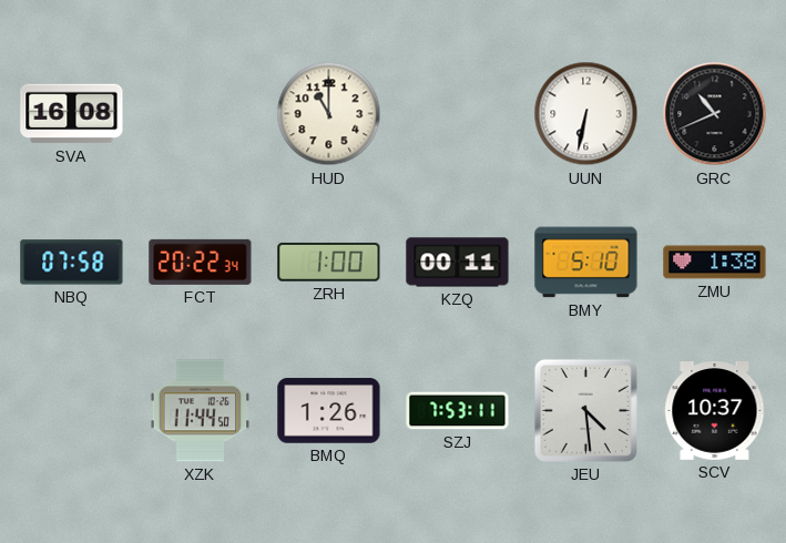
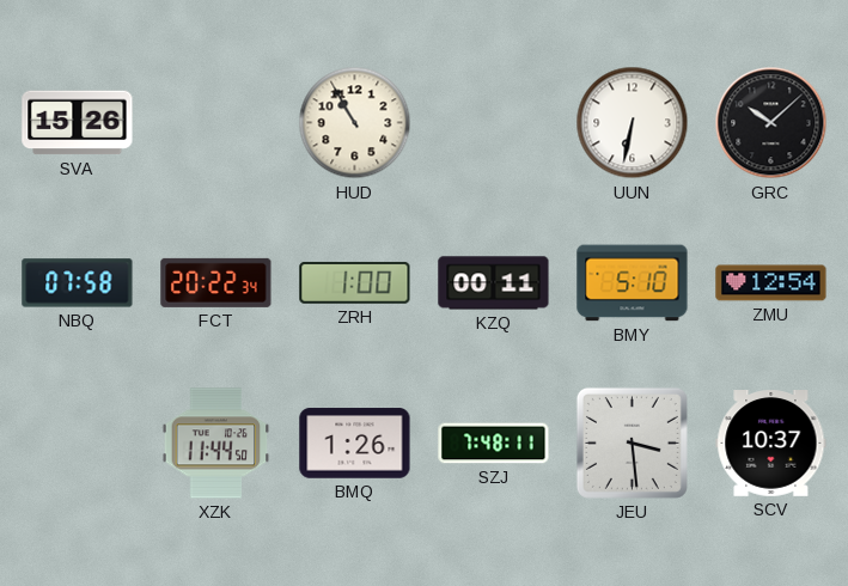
SVA: 16:08 -> 15:26 (78, 123)
HUD: 11:00 -> 10:55 (355, 123)
GRC: 10:41 -> 10:08 (771, 123)
ZMU: 1:38 -> 12:54 (771, 283)
SZJ: 7:53 -> 7:48 (494, 444)
JEU: 4:29 -> 3:29 (632, 442)
